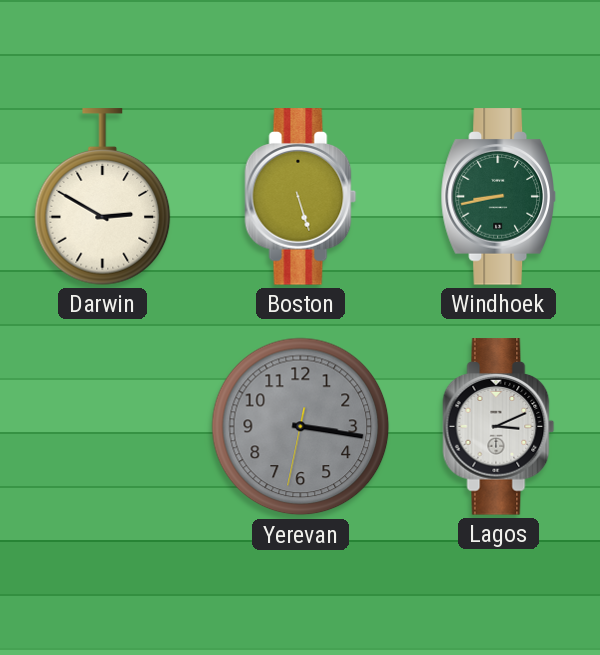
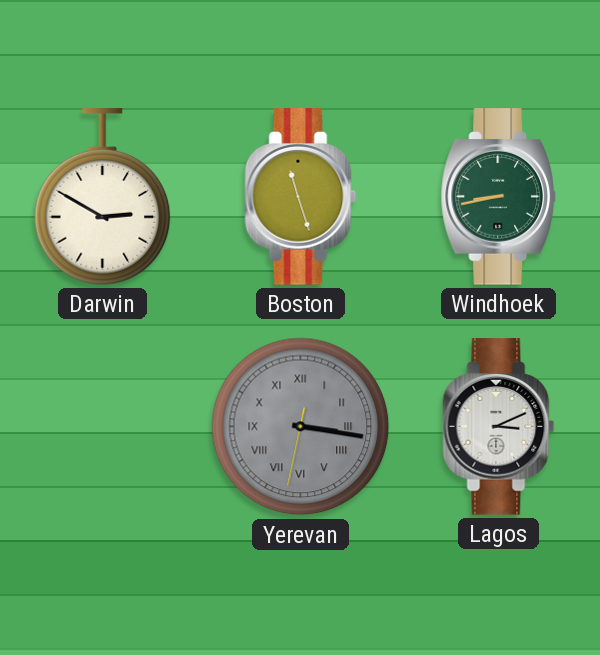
Boston: 5:27 -> 11:27 (301, 197)
Yerevan numerals: Arabic -> Roman (301, 427)
